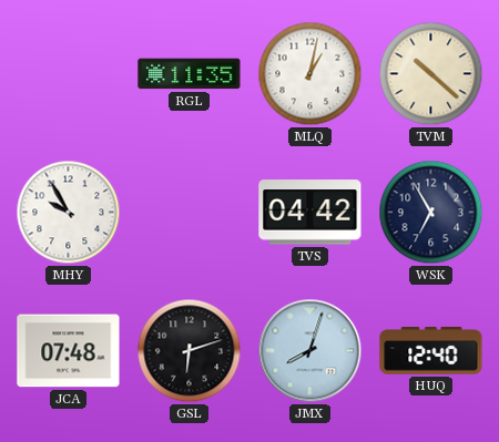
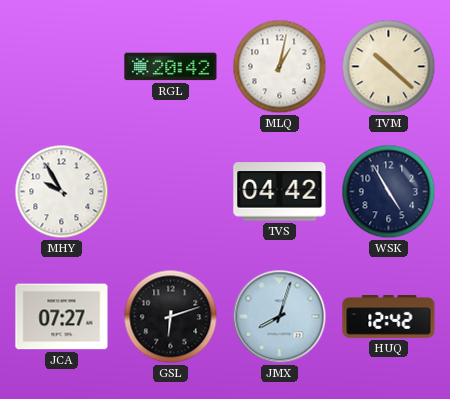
RGL: 11:35 -> 20:42 (171, 67)
WSK: 6:55 -> 4:55 (389, 192)
JCA: 07:48 -> 07:27 (62, 317)
HUQ: 12:40 -> 12:42 (389, 317)
